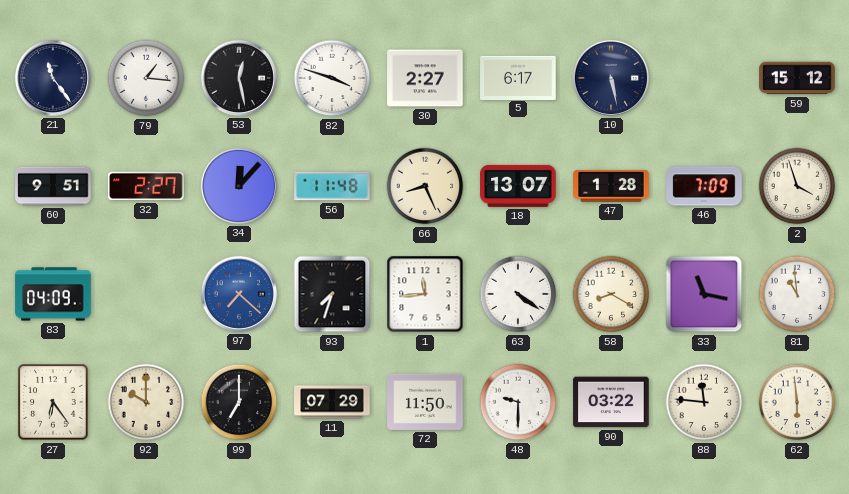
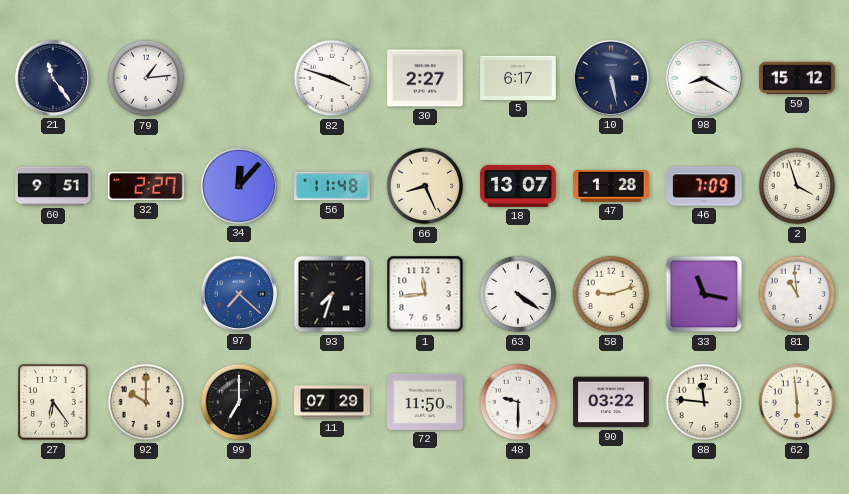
79: 1:16 -> 1:14 (146, 78)
53: 12:28 -> none (239, 78)
98: none -> 8:20 (704, 78)
83: 04:09 -> none (53, 294)
58: 8:20 -> 9:12 (611, 294)
